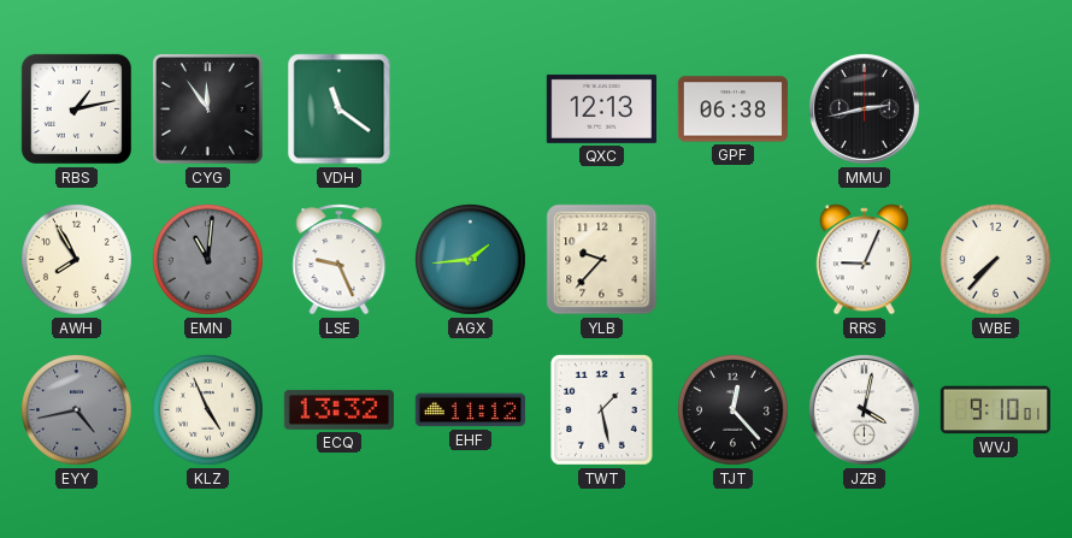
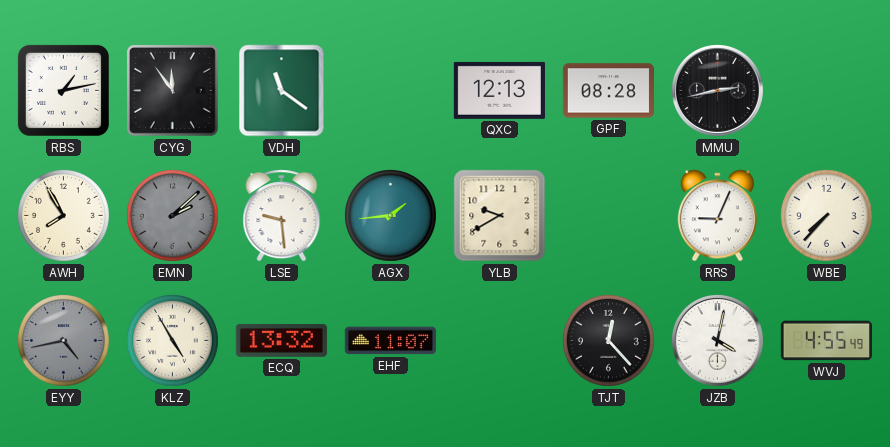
GPF: 06:38 -> 08:28 (608, 91)
EMN: 11:01 -> 2:08 (173, 216)
LSE: 9:26 -> 9:29 (282, 216)
YLB: 9:37 -> 9:40 (500, 216)
KLZ: 4:56 -> 4:55 (173, 341)
EHF: 11:12 -> 11:07 (390, 341)
TWT: 1:28 -> none (602, 410)
WVJ: 9:10 -> 4:55 (826, 341)
